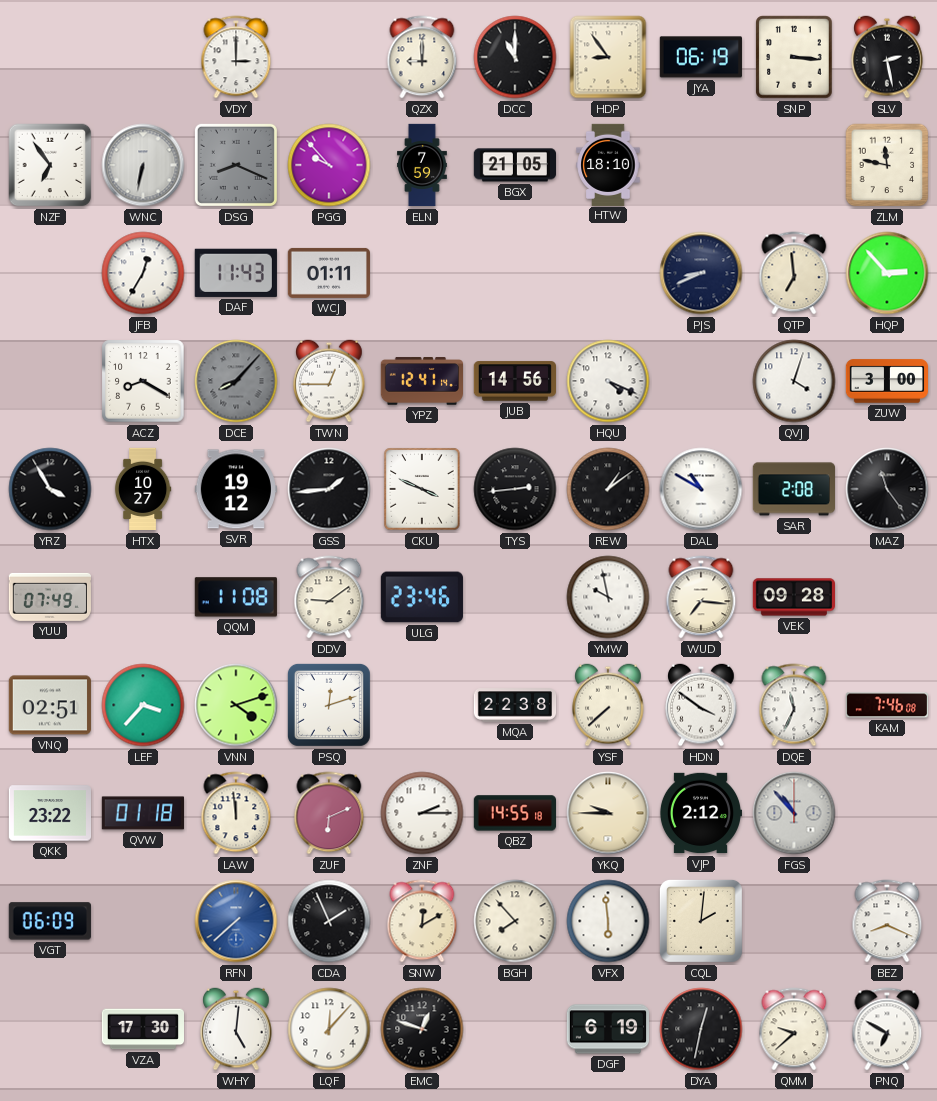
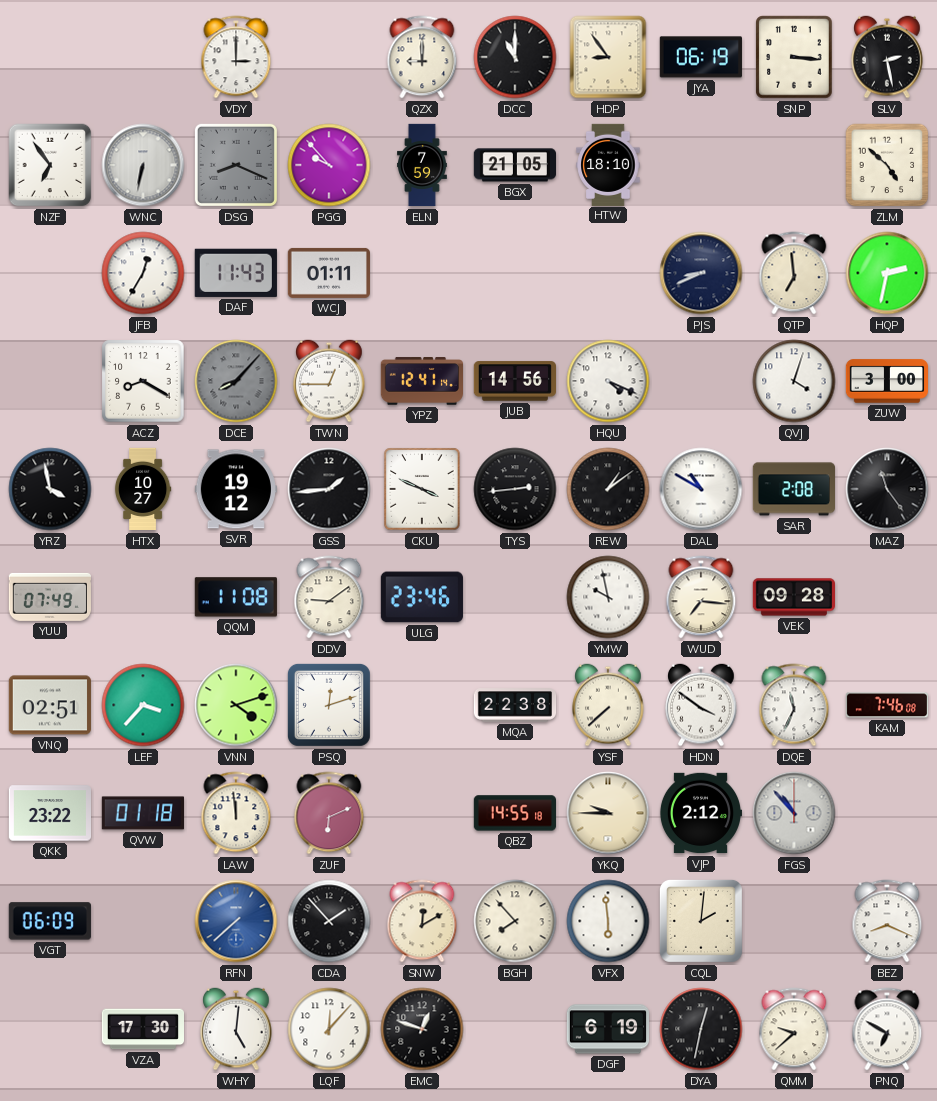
ZLM: 11:47 -> 4:52 (887, 165)
HQP: 2:53 -> 2:32 (887, 273)
YRZ: 3:55 -> 3:58 (50, 489)
ZNF: 2:15 -> none (422, 813)
CDA: 1:56 -> 1:53 (329, 921)
